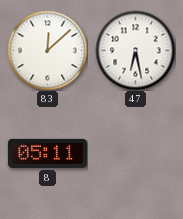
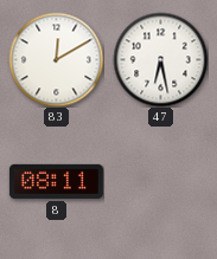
83: 12:08 -> 12:10 (56, 59)
8: 05:11 -> 08:11 (56, 181)
